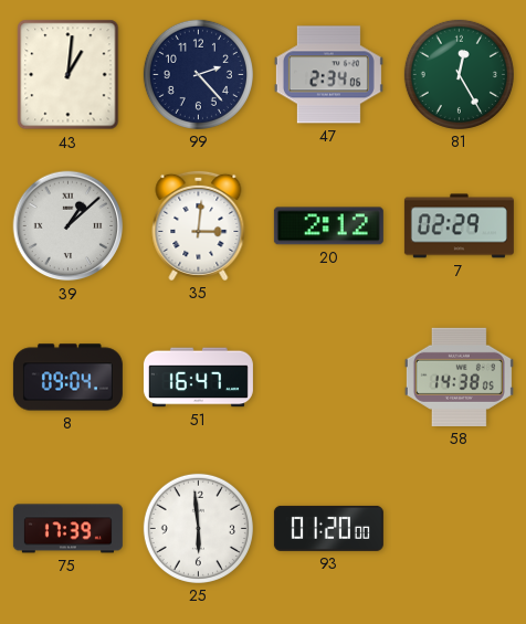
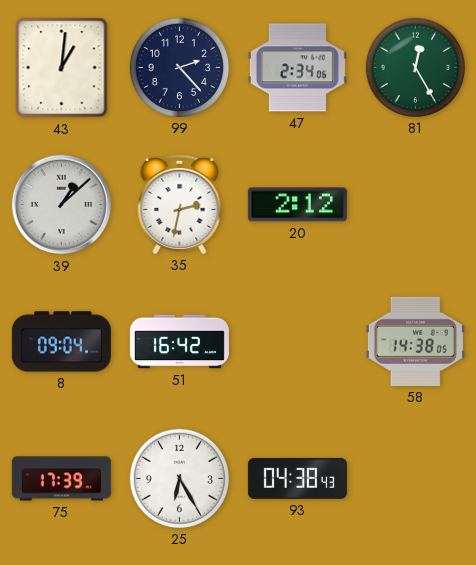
35: 3:01 -> 2:32 (180, 204)
7: 02:29 -> none (459, 226)
51: 16:47 -> 16:42 (179, 342)
25: 5:59 -> 6:25 (179, 478)
93: 01:20 -> 04:38 (297, 478)
